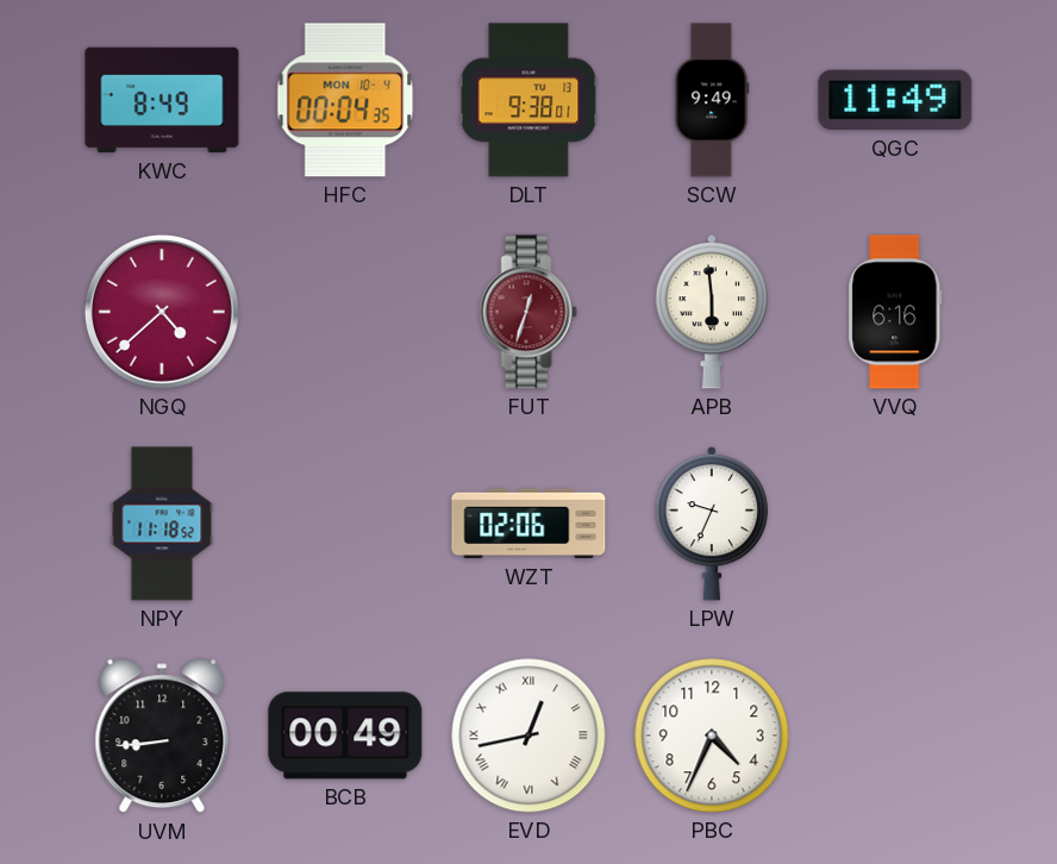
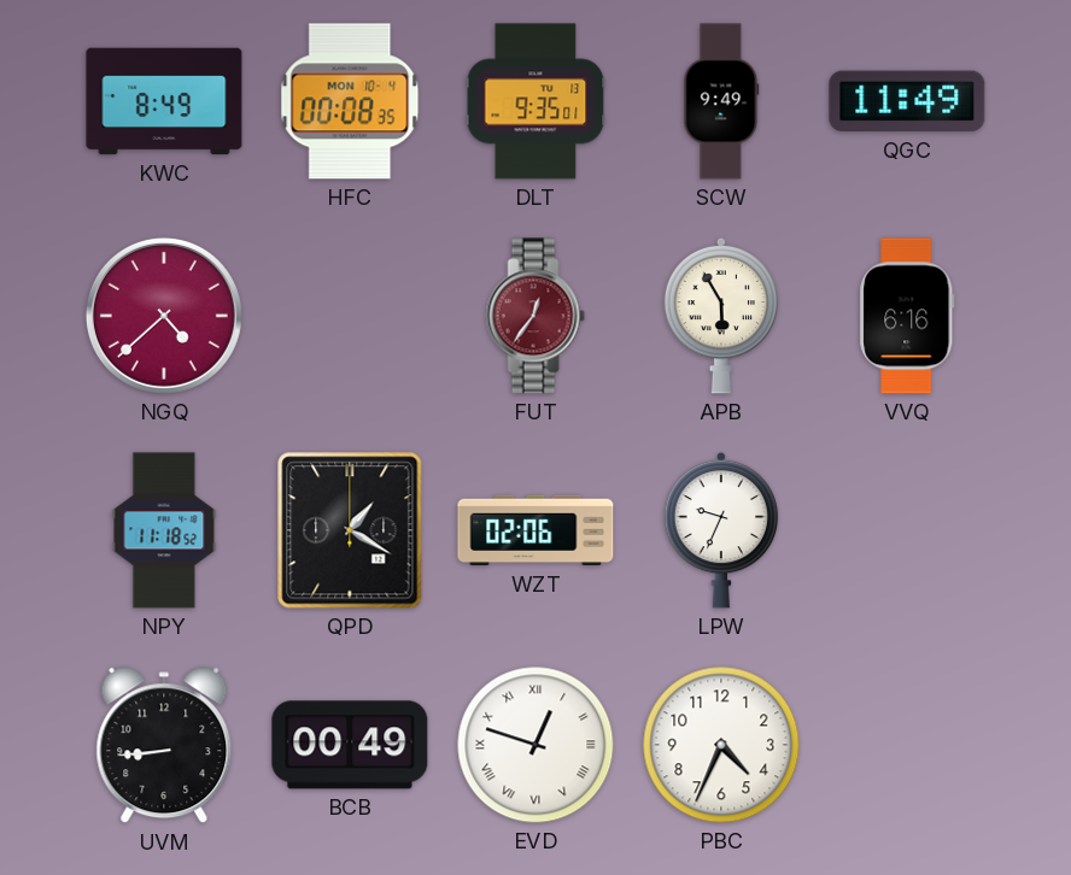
HFC: 00:04 -> 00:08 (350, 101)
DLT: 9:38 -> 9:35 (535, 101)
FUT: 12:33 -> 12:36 (535, 316)
APB: 5:59 -> 5:55 (721, 316)
QPD: none -> 1:20 (350, 530)
EVD: 12:43 -> 12:48 (535, 745)
